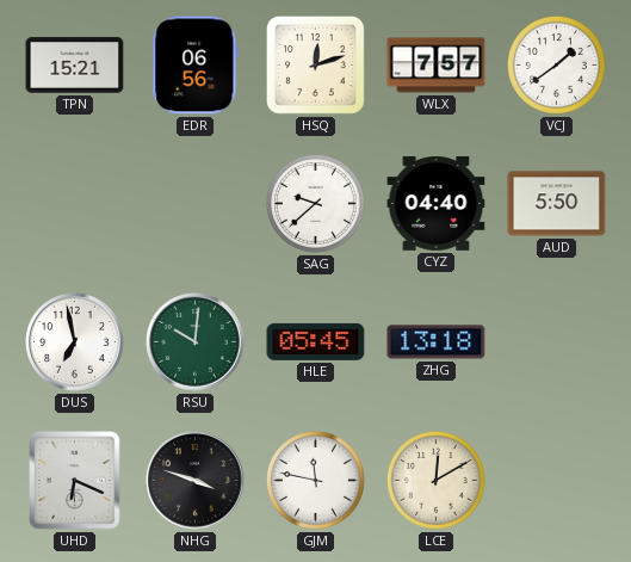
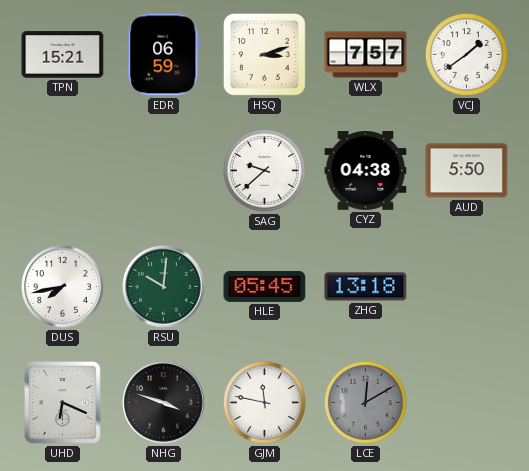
EDR: 06:56 -> 06:59 (164, 55)
HSQ: 12:12 -> 3:12 (264, 54)
CYZ: 04:40 -> 04:38 (366, 171)
DUS: 6:58 -> 7:43 (63, 287)
LCE dial: cream -> grey (365, 403)
